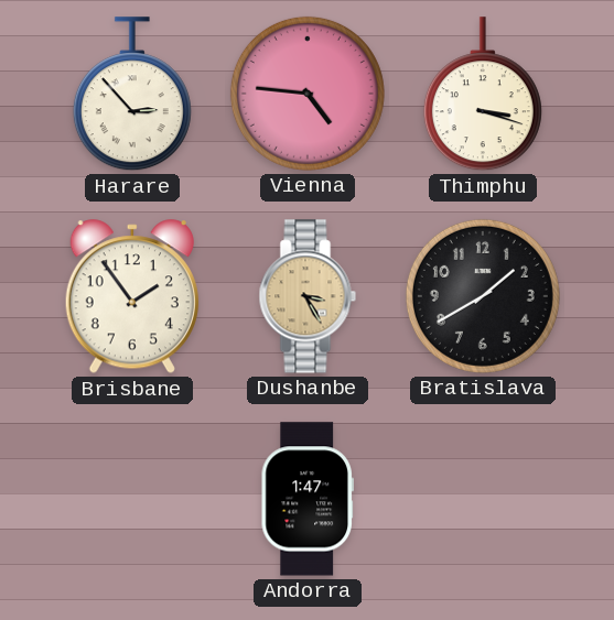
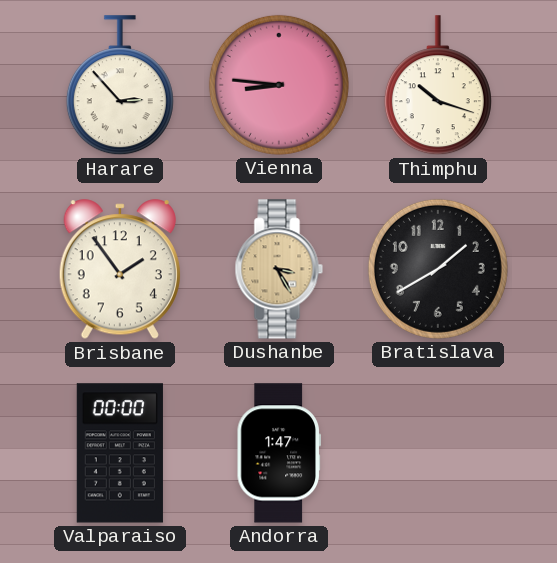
Vienna: 4:46 -> 8:46 (279, 85)
Thimphu: 3:18 -> 10:18 (438, 86)
Valparaiso: none -> 00:00 (120, 453)
